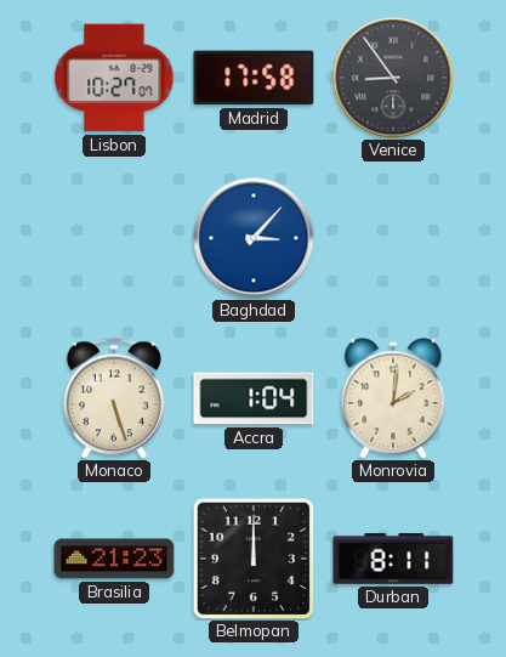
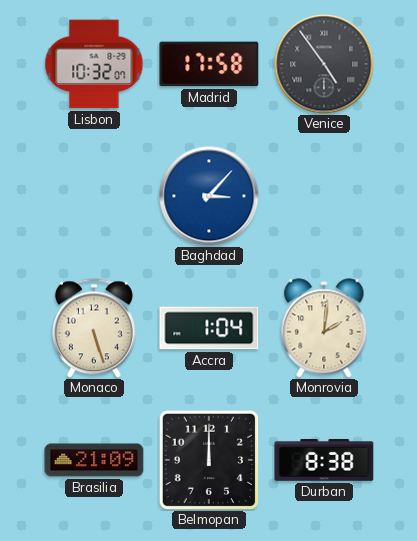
Lisbon: 10:27 -> 10:32 (94, 64)
Venice: 8:54 -> 4:54 (324, 64)
Brasilia: 21:23 -> 21:09 (94, 460)
Durban: 8:11 -> 8:38 (324, 460)
